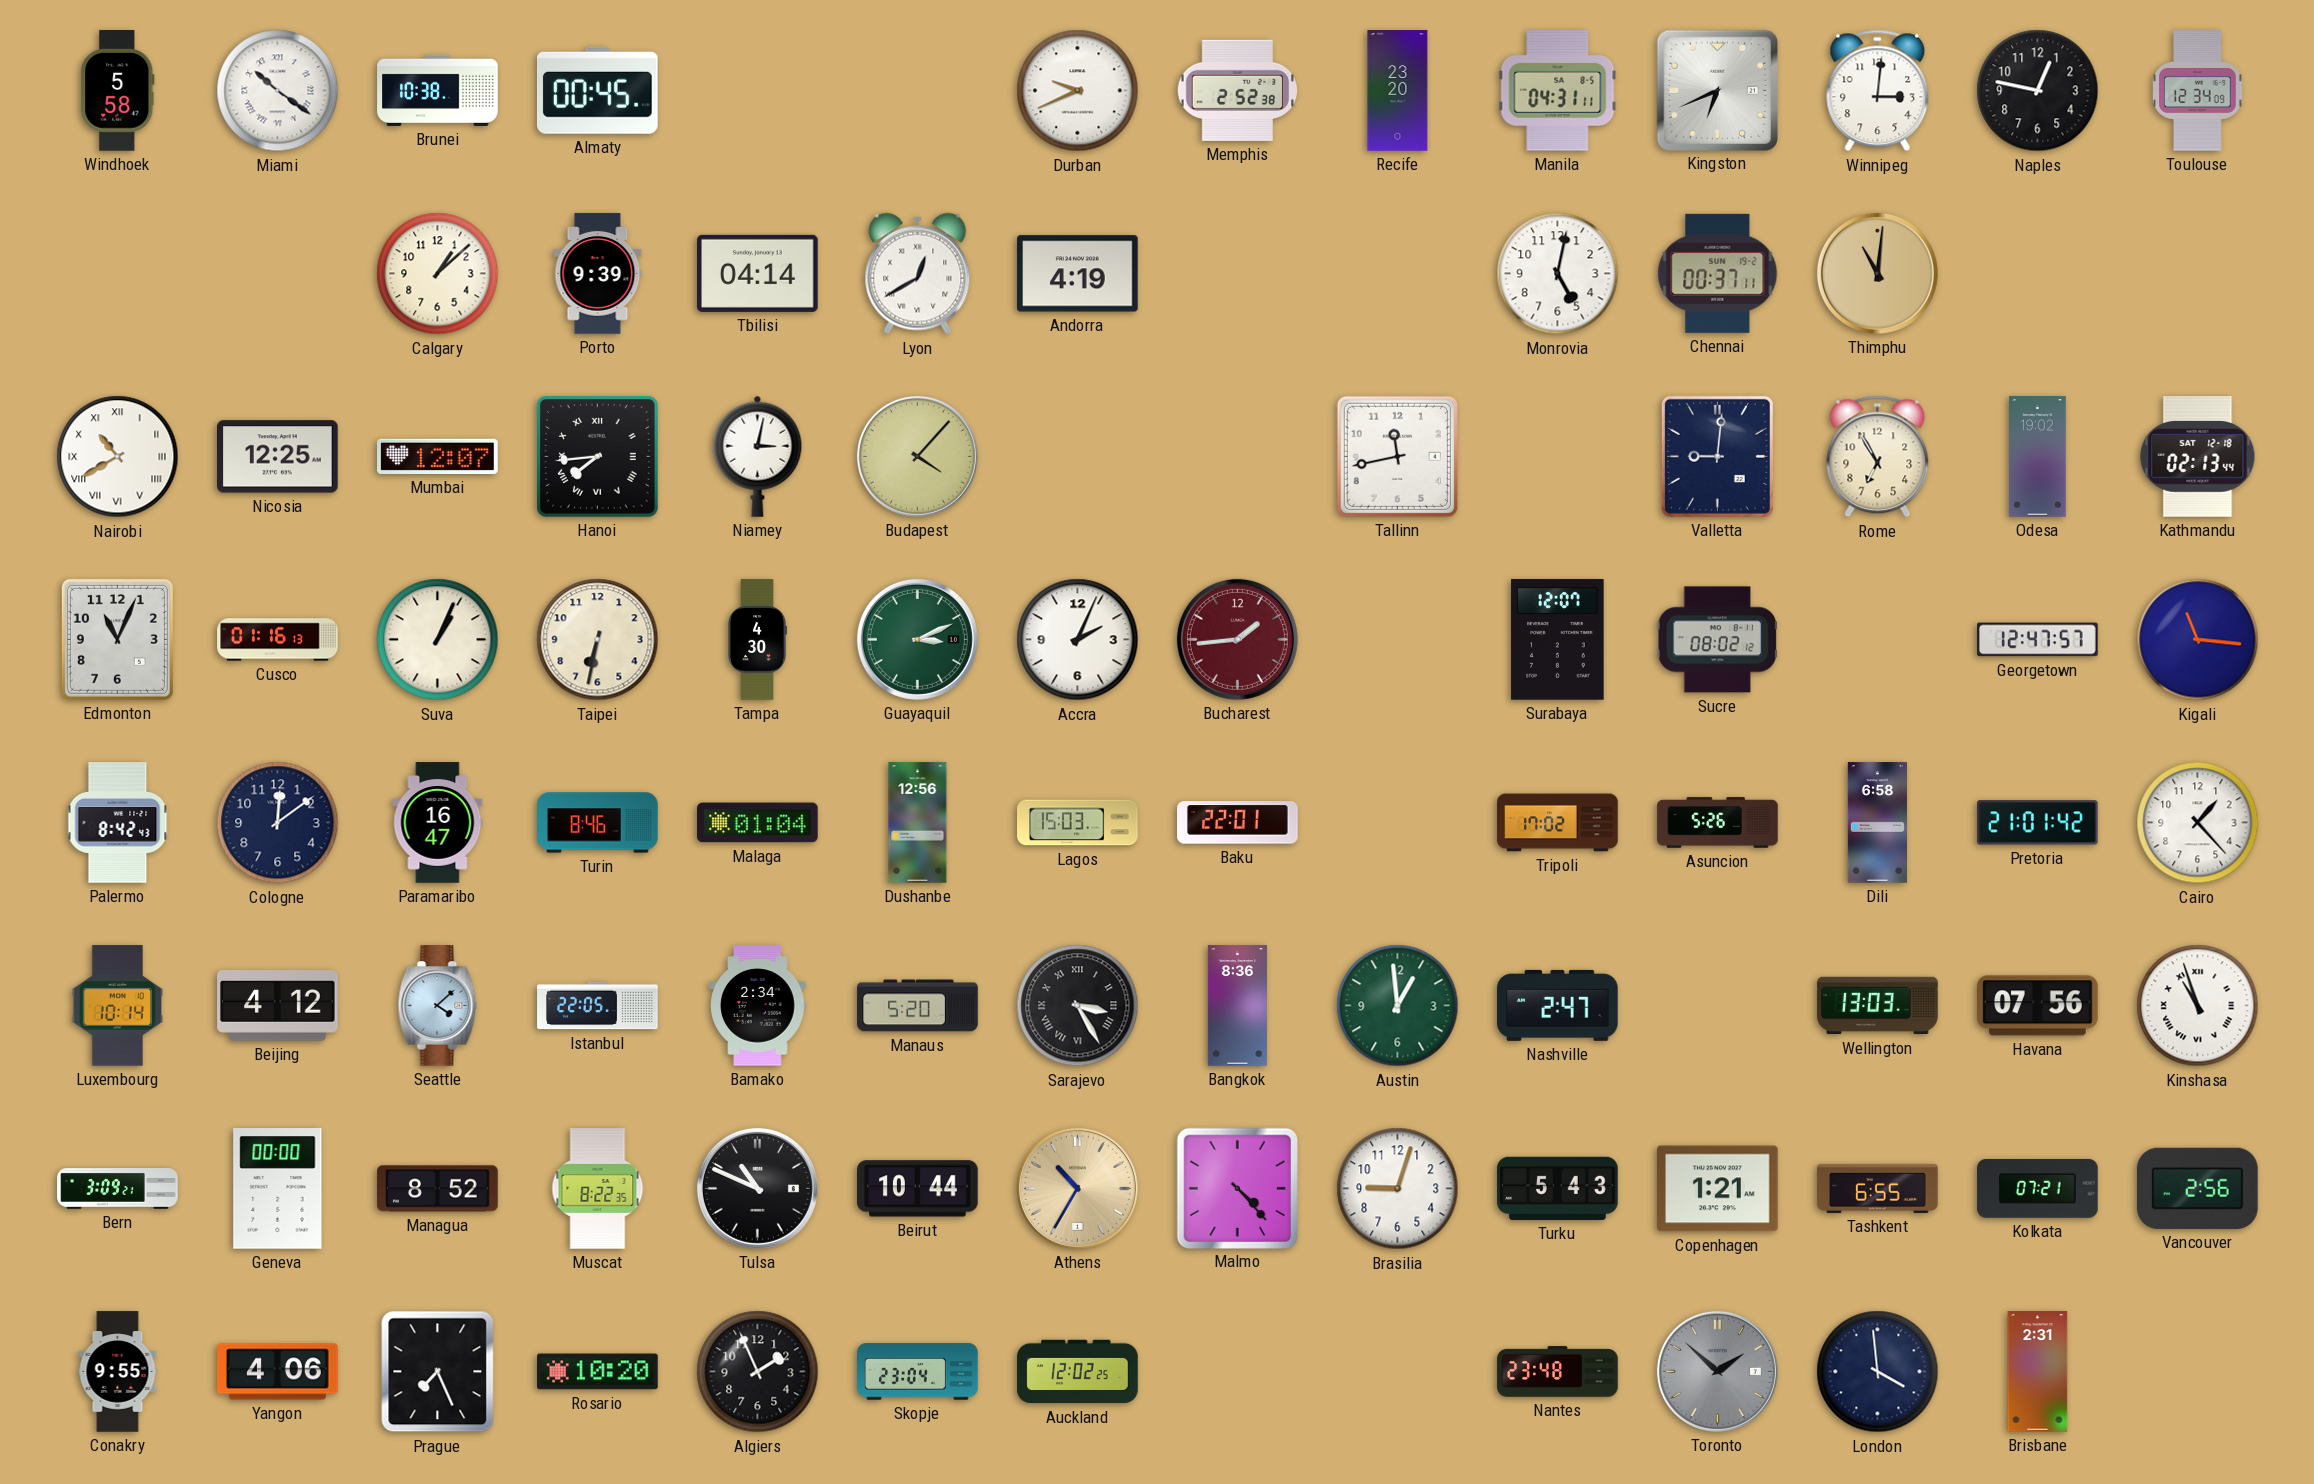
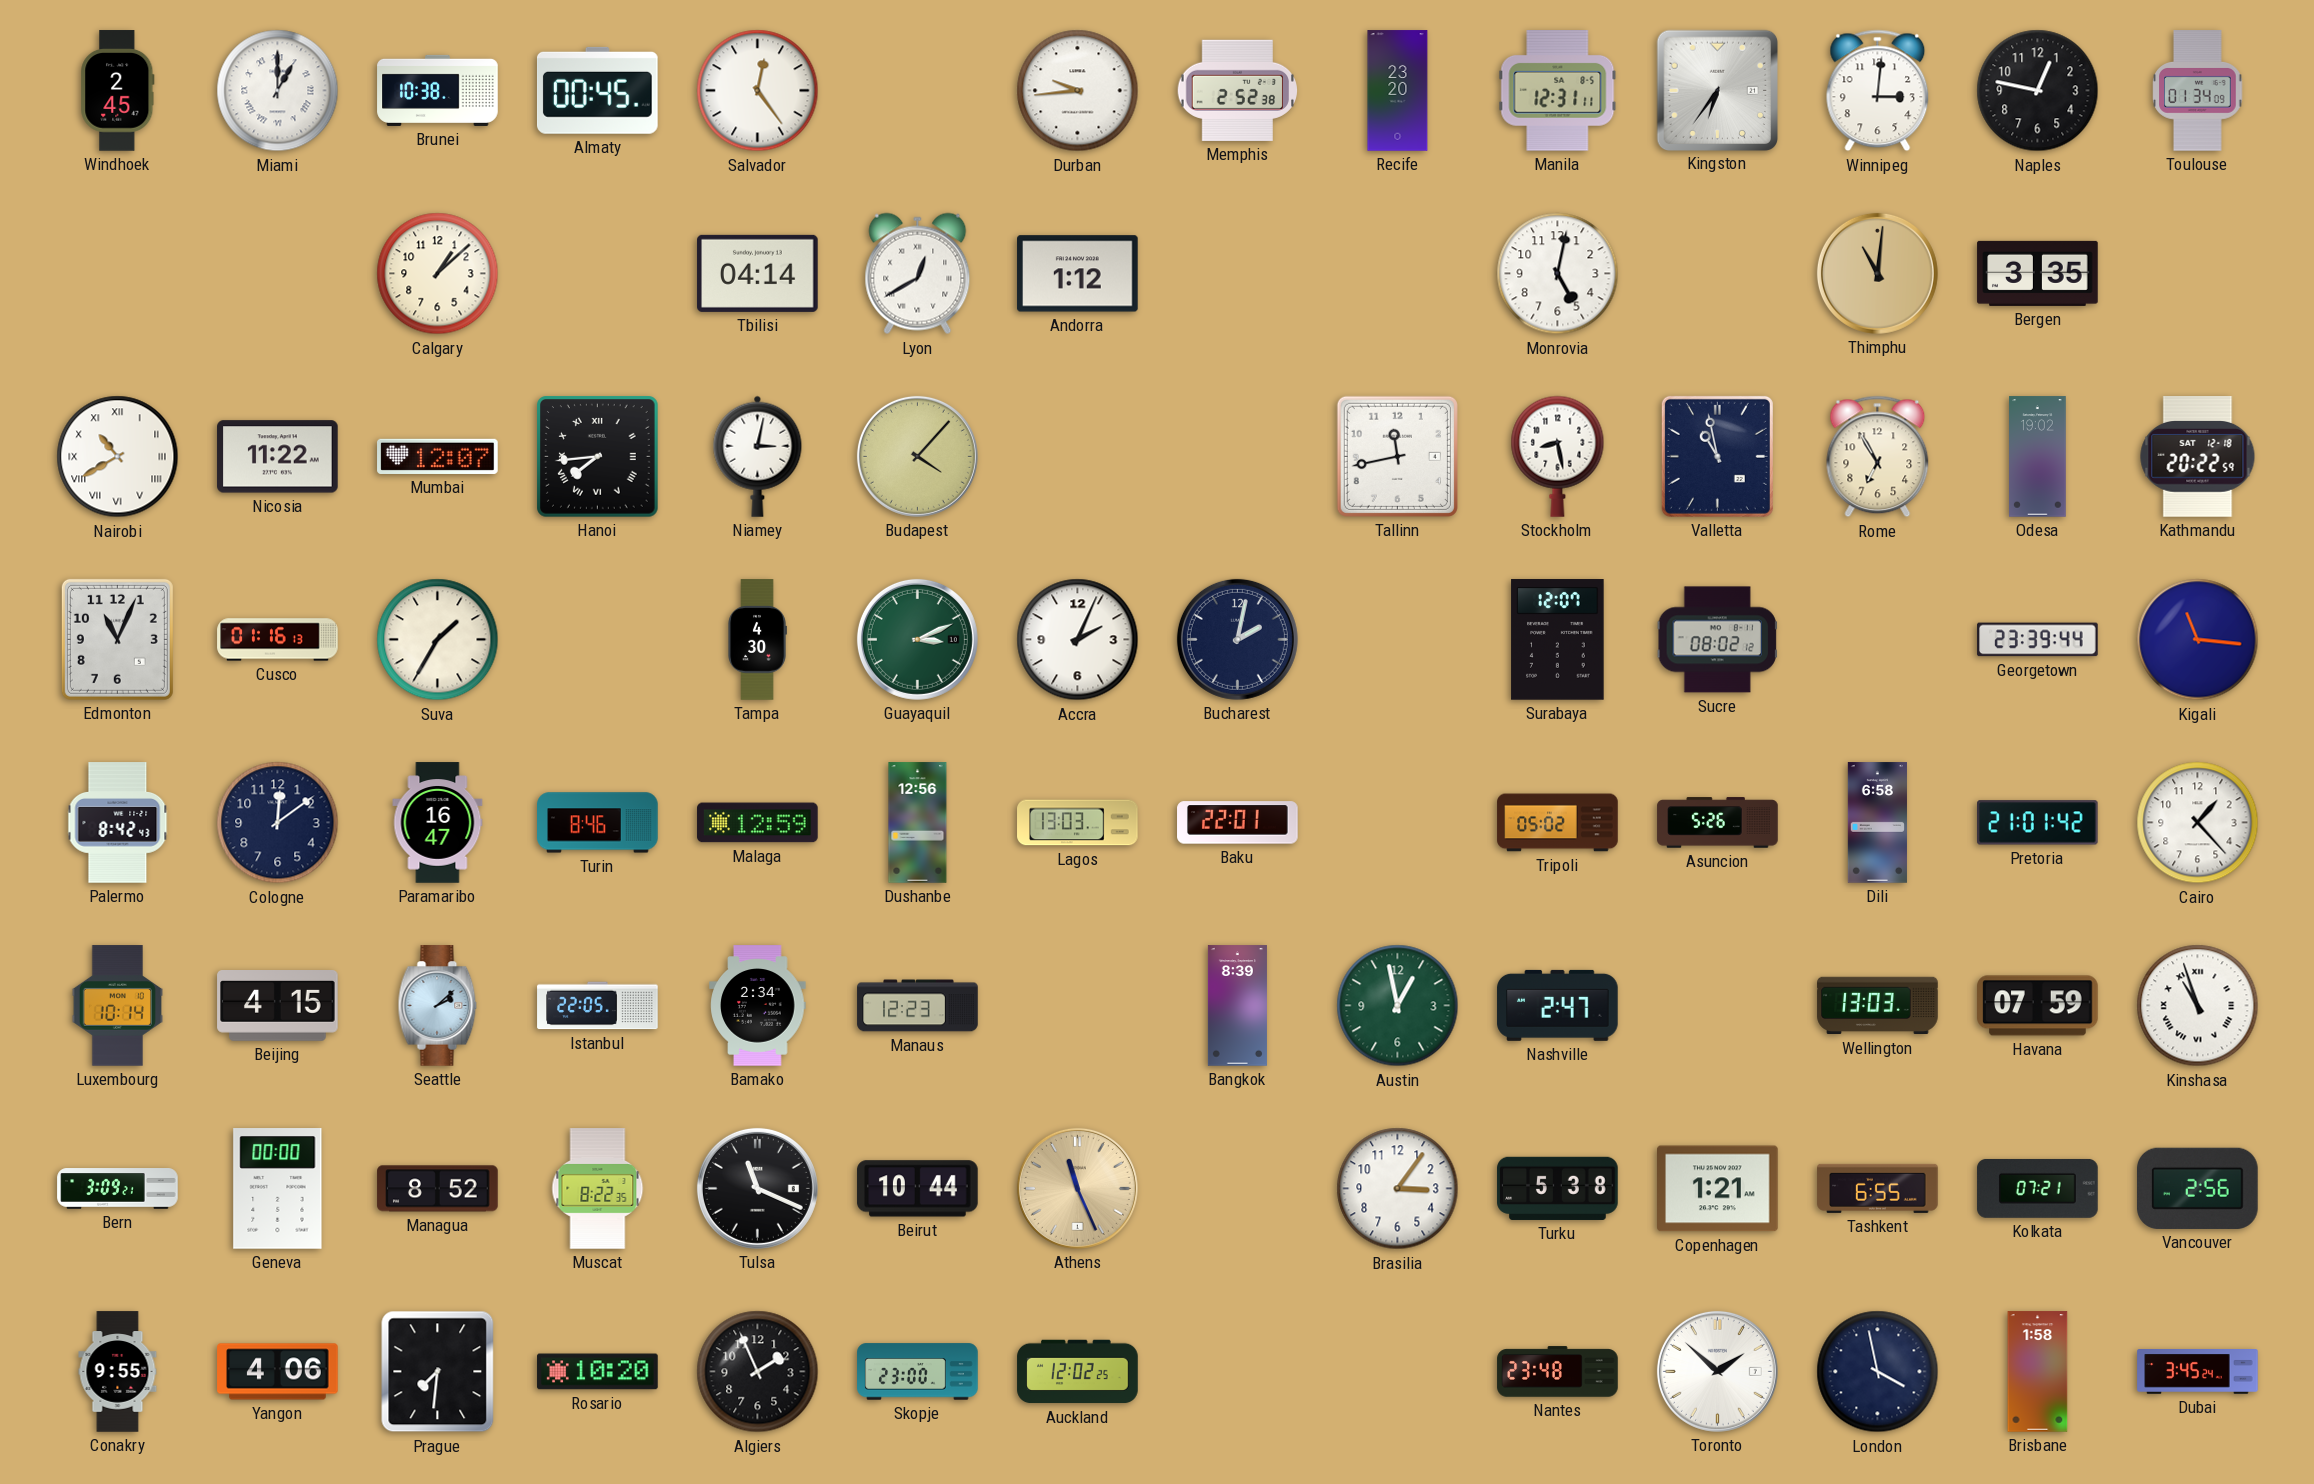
Windhoek: 5:58 -> 2:45 (118, 91)
Miami: 10:21 -> 1:00 (278, 91)
Salvador: none -> 12:24 (758, 91)
Durban: 9:41 -> 9:44 (1078, 91)
Manila: 04:31 -> 12:31 (1558, 91)
Kingston: 6:41 -> 6:36 (1717, 90)
Toulouse: 12:34 -> 01:34 (2198, 91)
Porto: 9:39 -> none (598, 274)
Andorra: 4:19 -> 1:12 (1078, 274)
Chennai: 00:37 -> none (1718, 273)
Bergen: none -> 3:35 (2038, 273)
Nicosia: 12:25 -> 11:22 (278, 457)
Stockholm: none -> 8:28 (1558, 456)
Valletta: 9:01 -> 10:58 (1717, 456)
Kathmandu: 02:13 -> 20:22 (2198, 457)
Suva: 1:04 -> 1:35 (438, 640)
Taipei: 6:32 -> none (598, 640)
Bucharest: 1:44 -> 2:02 (1237, 639)
Bucharest dial: burgundy -> navy (1237, 639)
Georgetown: 12:47 -> 23:39 (2038, 640)
Malaga: 01:04 -> 12:59 (758, 823)
Lagos: 15:03 -> 13:03 (1078, 823)
Tripoli: 17:02 -> 05:02 (1558, 823)
Beijing: 4:12 -> 4:15 (278, 1006)
Seattle: 4:08 -> 2:08 (438, 1006)
Manaus: 5:20 -> 12:23 (918, 1006)
Sarajevo: 3:25 -> none (1078, 1006)
Bangkok: 8:36 -> 8:39 (1237, 1006)
Austin: 12:59 -> 12:58 (1398, 1006)
Havana: 07:56 -> 07:59 (2038, 1006)
Tulsa: 10:49 -> 11:19 (757, 1188)
Athens: 10:35 -> 11:26 (1077, 1188)
Malmo: 4:23 -> none (1237, 1188)
Brasilia: 9:03 -> 3:06 (1398, 1189)
Turku: 5:43 -> 5:38 (1558, 1188)
Prague: 7:26 -> 7:31 (438, 1372)
Skopje: 23:04 -> 23:00 (918, 1372)
Toronto dial: grey -> white (1717, 1371)
London: 3:59 -> 3:58 (1878, 1372)
Brisbane: 2:31 -> 1:58 (2038, 1372)
Dubai: none -> 3:45 (2198, 1372)
